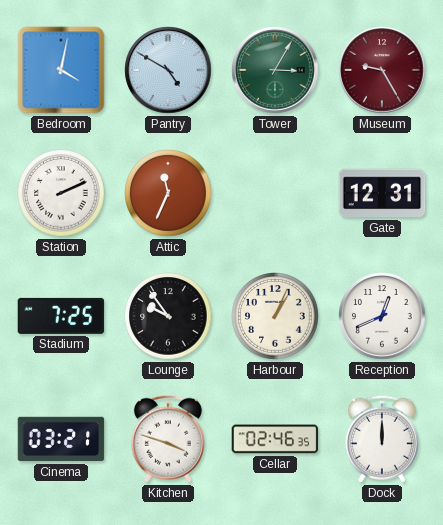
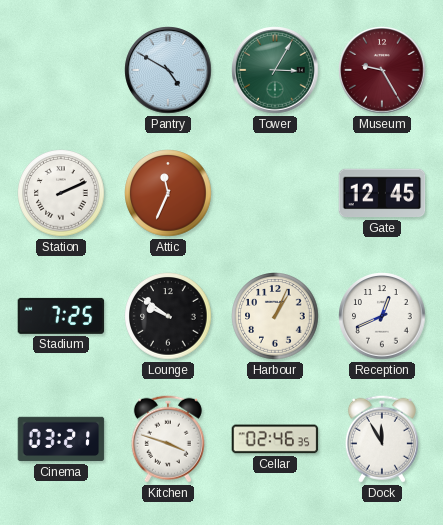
Bedroom: 4:02 -> none (61, 70)
Gate: 12:31 -> 12:45 (382, 193)
Lounge: 9:54 -> 9:51 (168, 316)
Dock: 12:00 -> 11:55 (382, 439)
